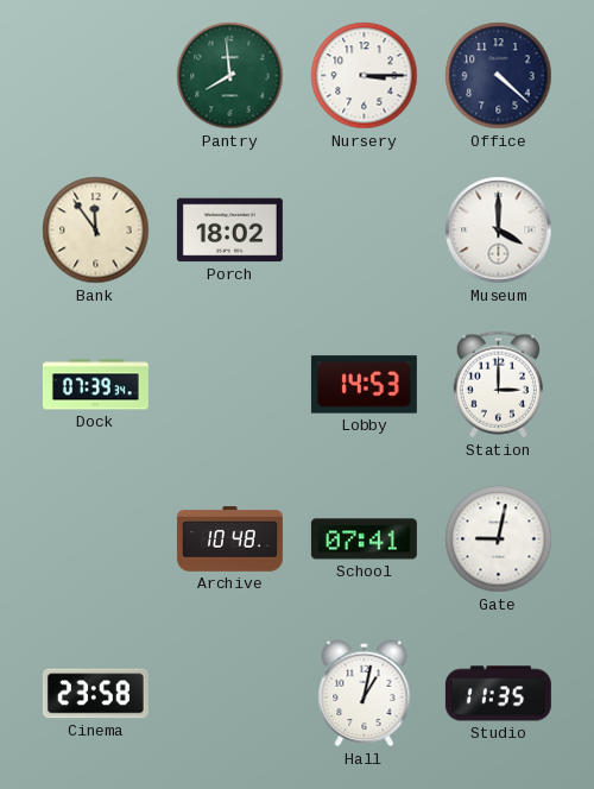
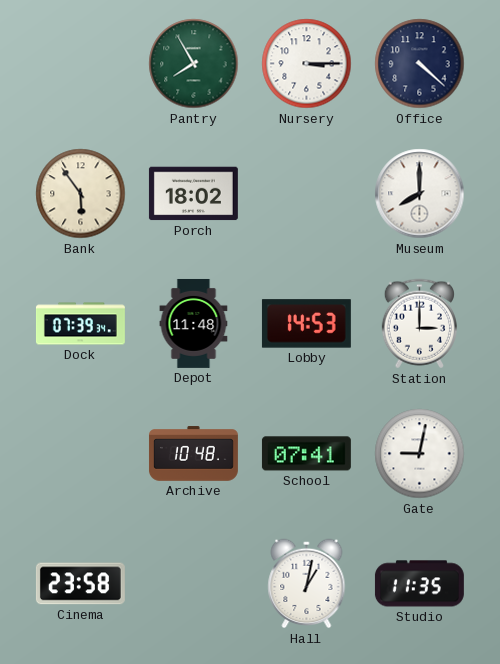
Pantry: 7:59 -> 7:55 (194, 64)
Bank: 11:54 -> 5:54 (81, 194)
Museum: 4:00 -> 8:00 (420, 194)
Depot: none -> 11:48 (194, 323)
